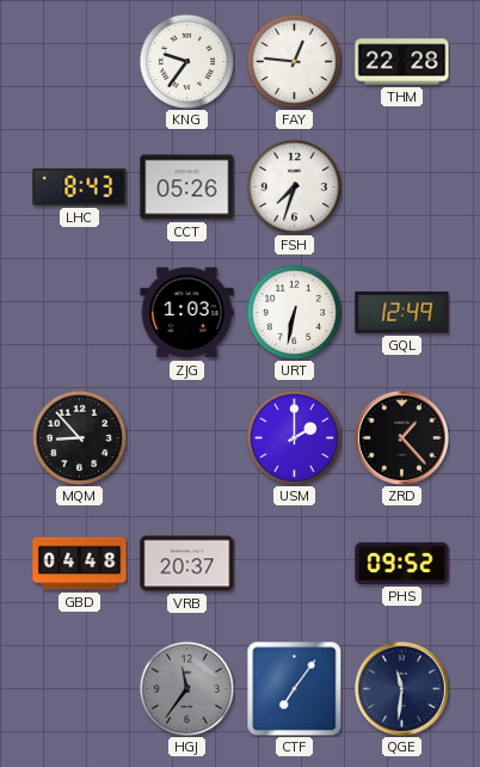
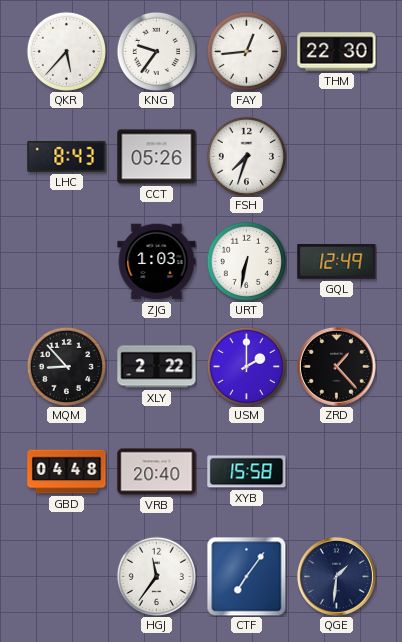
QKR: none -> 5:37 (66, 51)
FAY: 12:46 -> 12:44 (246, 51)
THM: 22:28 -> 22:30 (337, 52)
XLY: none -> 2:22 (157, 367)
VRB: 20:37 -> 20:40 (157, 472)
XYB: none -> 15:58 (247, 472)
PHS: 09:52 -> none (402, 563)
HGJ dial: grey -> white (156, 576)
QGE: 11:31 -> 1:31 (336, 576)
